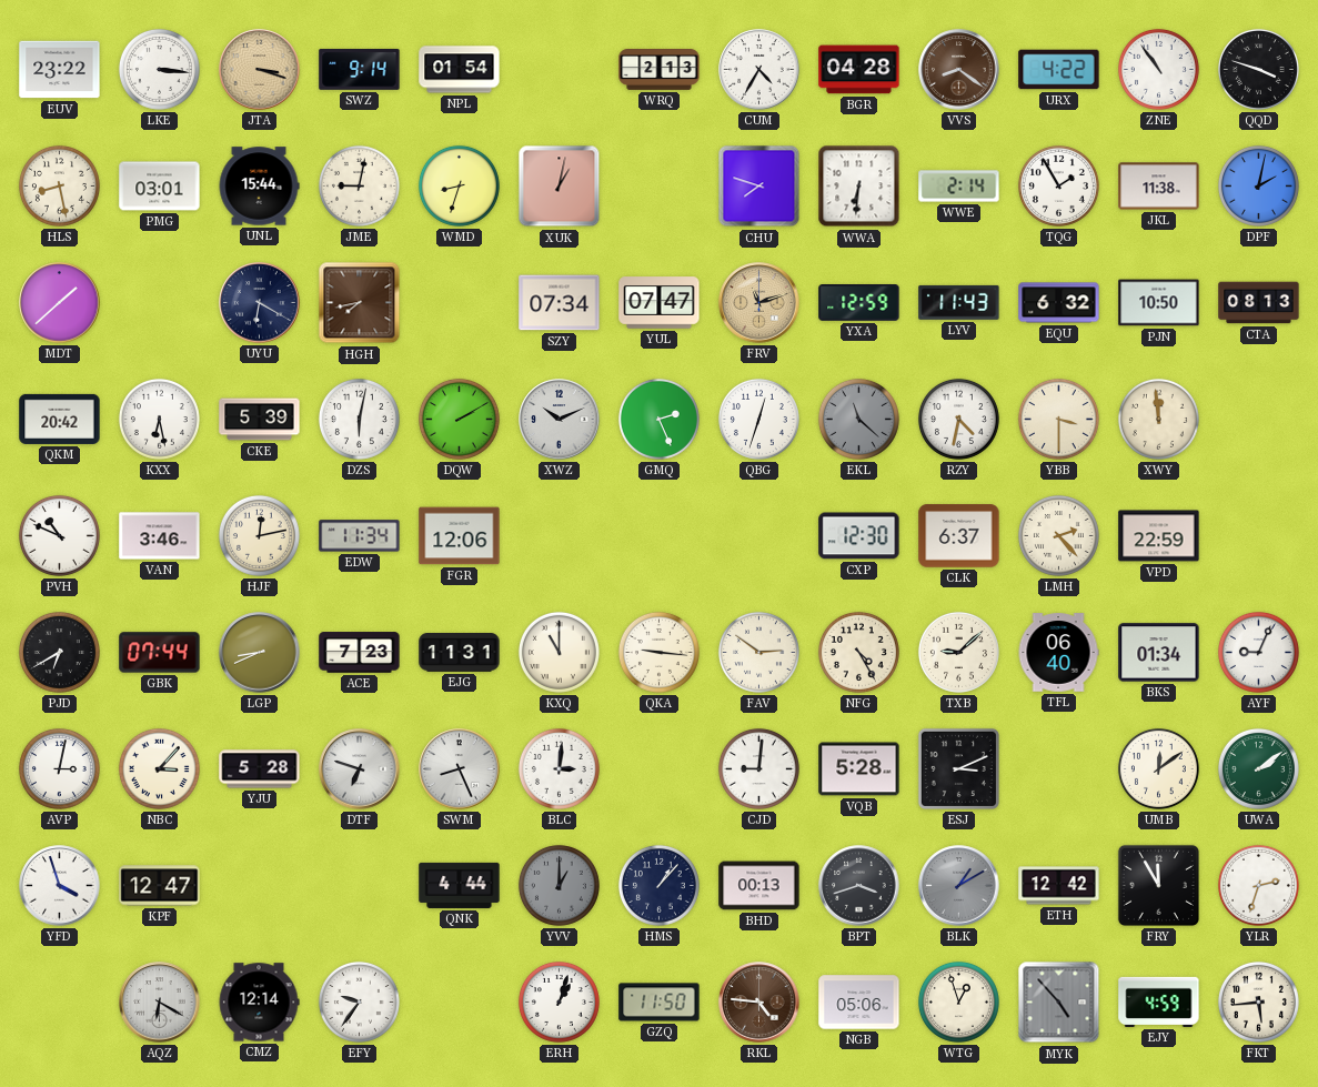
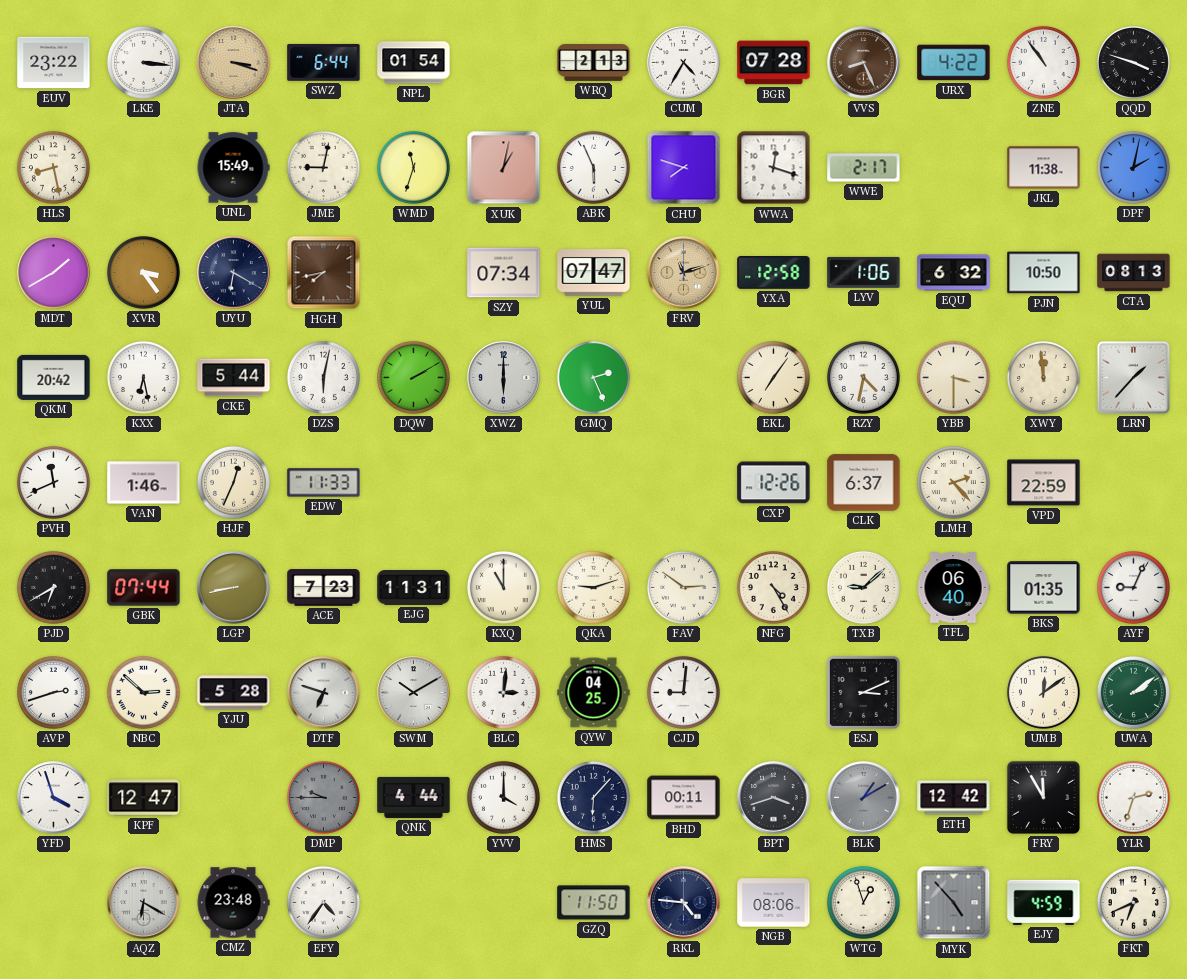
SWZ: 9:14 -> 6:44 (324, 62)
BGR: 04:28 -> 07:28 (774, 63)
VVS: 8:21 -> 8:26 (864, 63)
PMG: 03:01 -> none (160, 187)
UNL: 15:44 -> 15:49 (233, 168)
WMD: 8:33 -> 11:33 (413, 167)
ABK: none -> 5:56 (593, 167)
WWA: 6:31 -> 12:18 (774, 168)
WWE: 2:14 -> 2:17 (864, 168)
TQG: 1:55 -> none (1058, 185)
MDT: 1:38 -> 1:40 (54, 273)
XVR: none -> 3:24 (143, 272)
YXA: 12:59 -> 12:58 (774, 273)
LYV: 11:43 -> 1:06 (864, 272)
CKE: 5:39 -> 5:44 (234, 378)
XWZ: 10:11 -> 6:00 (504, 378)
QBG: 12:33 -> none (758, 419)
EKL: 11:22 -> 7:06 (773, 377)
EKL dial: grey -> cream (773, 377)
LRN: none -> 1:37 (1133, 377)
PVH: 10:49 -> 11:41 (53, 482)
VAN: 3:46 -> 1:46 (144, 483)
HJF: 12:13 -> 12:34 (233, 482)
EDW: 11:34 -> 11:33 (324, 483)
FGR: 12:06 -> none (460, 536)
CXP: 12:30 -> 12:26 (774, 483)
LGP: 8:41 -> 8:43 (234, 588)
QKA: 9:16 -> 9:12 (593, 587)
BKS: 01:34 -> 01:35 (1044, 588)
AVP: 3:02 -> 2:42 (53, 692)
NBC: 3:07 -> 2:52 (143, 692)
SWM: 8:26 -> 10:10 (414, 693)
QYW: none -> 04:25 (594, 693)
VQB: 5:28 -> none (859, 769)
DMP: none -> 9:45 (323, 797)
YVV: 1:00 -> 4:00 (503, 797)
YVV dial: grey -> white (503, 797)
HMS: 1:07 -> 6:07 (593, 797)
BHD: 00:13 -> 00:11 (684, 798)
CMZ: 12:14 -> 23:48 (233, 903)
EFY: 9:36 -> 4:36 (323, 902)
ERH: 1:03 -> none (559, 1002)
RKL dial: brown -> navy (684, 903)
NGB: 05:06 -> 08:06 (774, 903)
FKT: 5:44 -> 6:41 (1133, 902)
